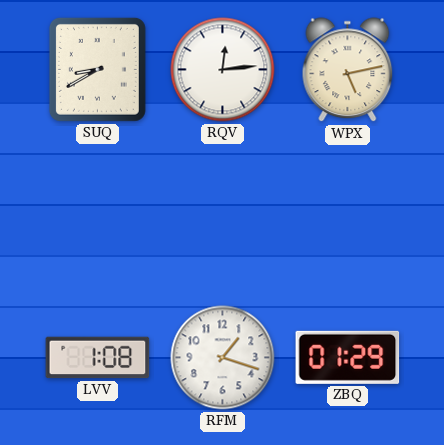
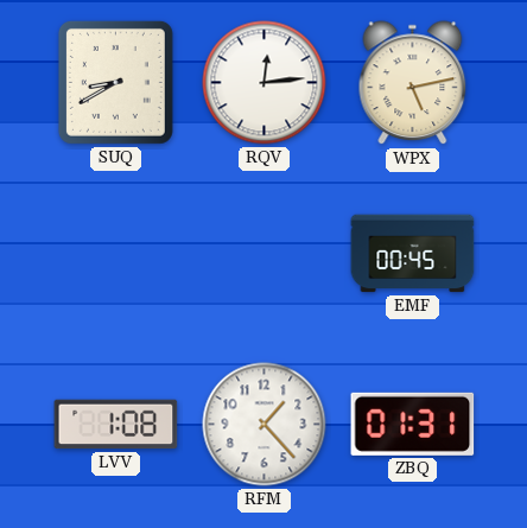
EMF: none -> 00:45 (413, 254)
RFM: 1:18 -> 1:23 (265, 425)
ZBQ: 01:29 -> 01:31 (413, 424)
